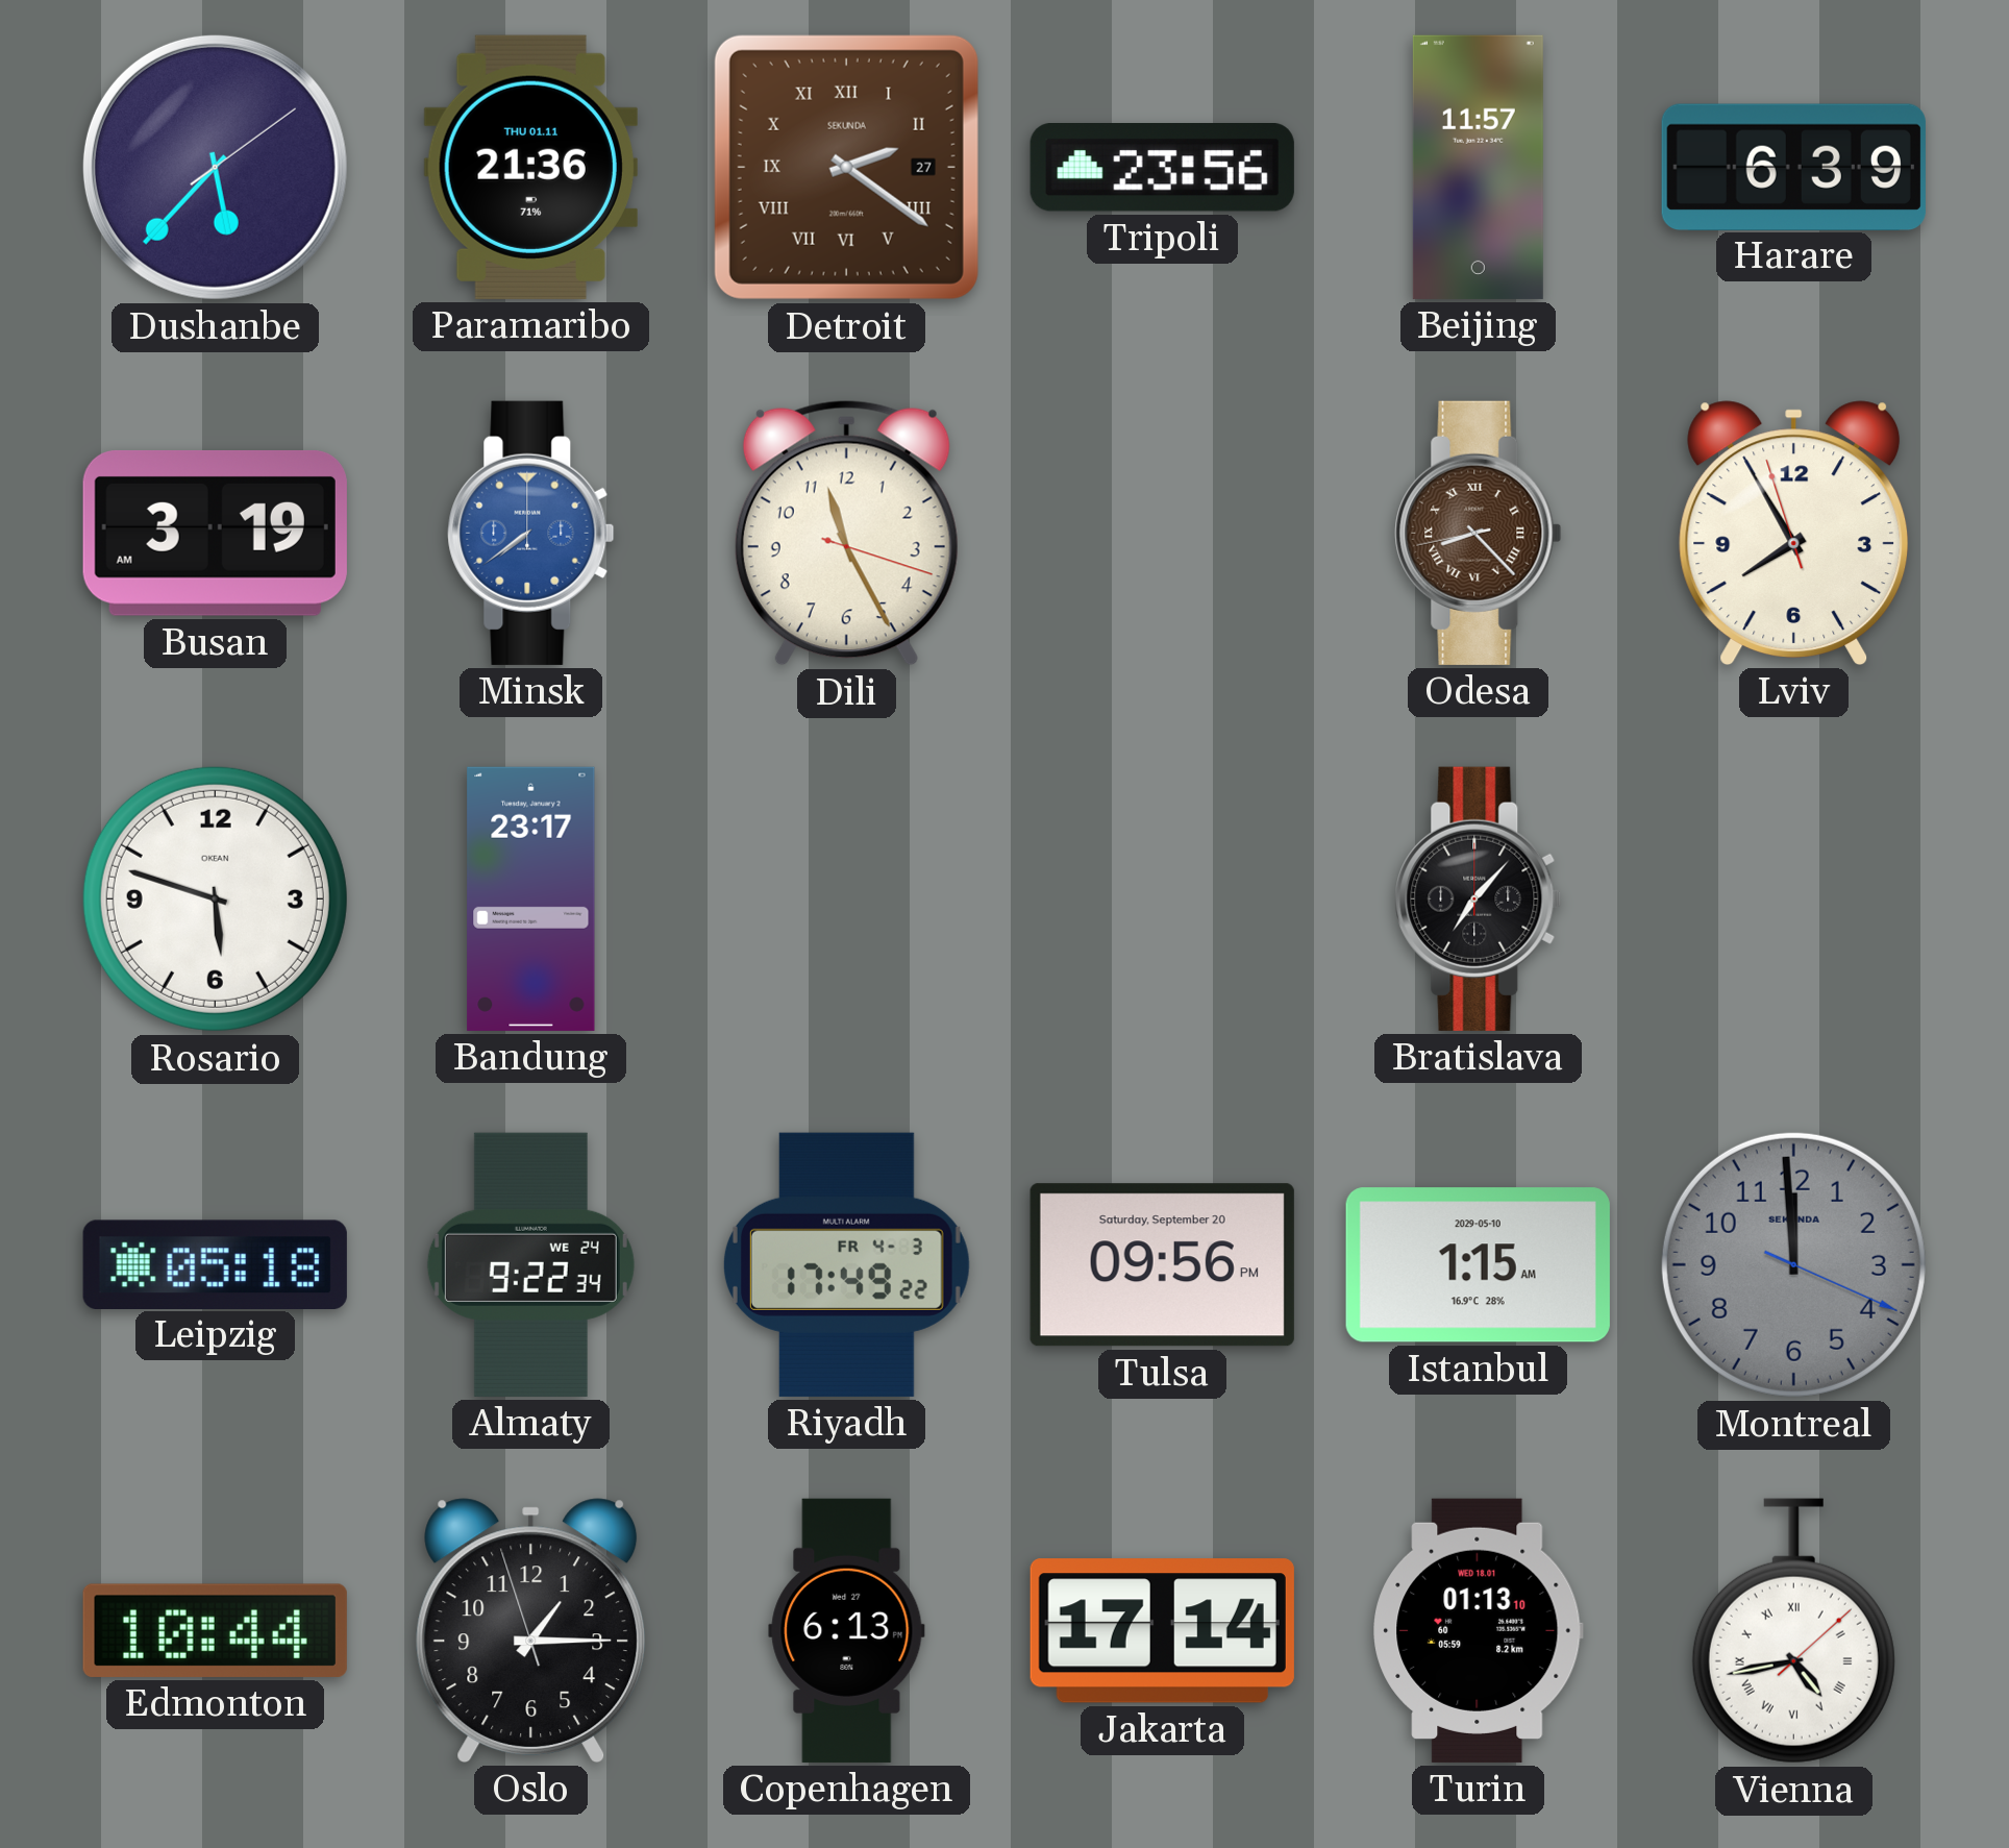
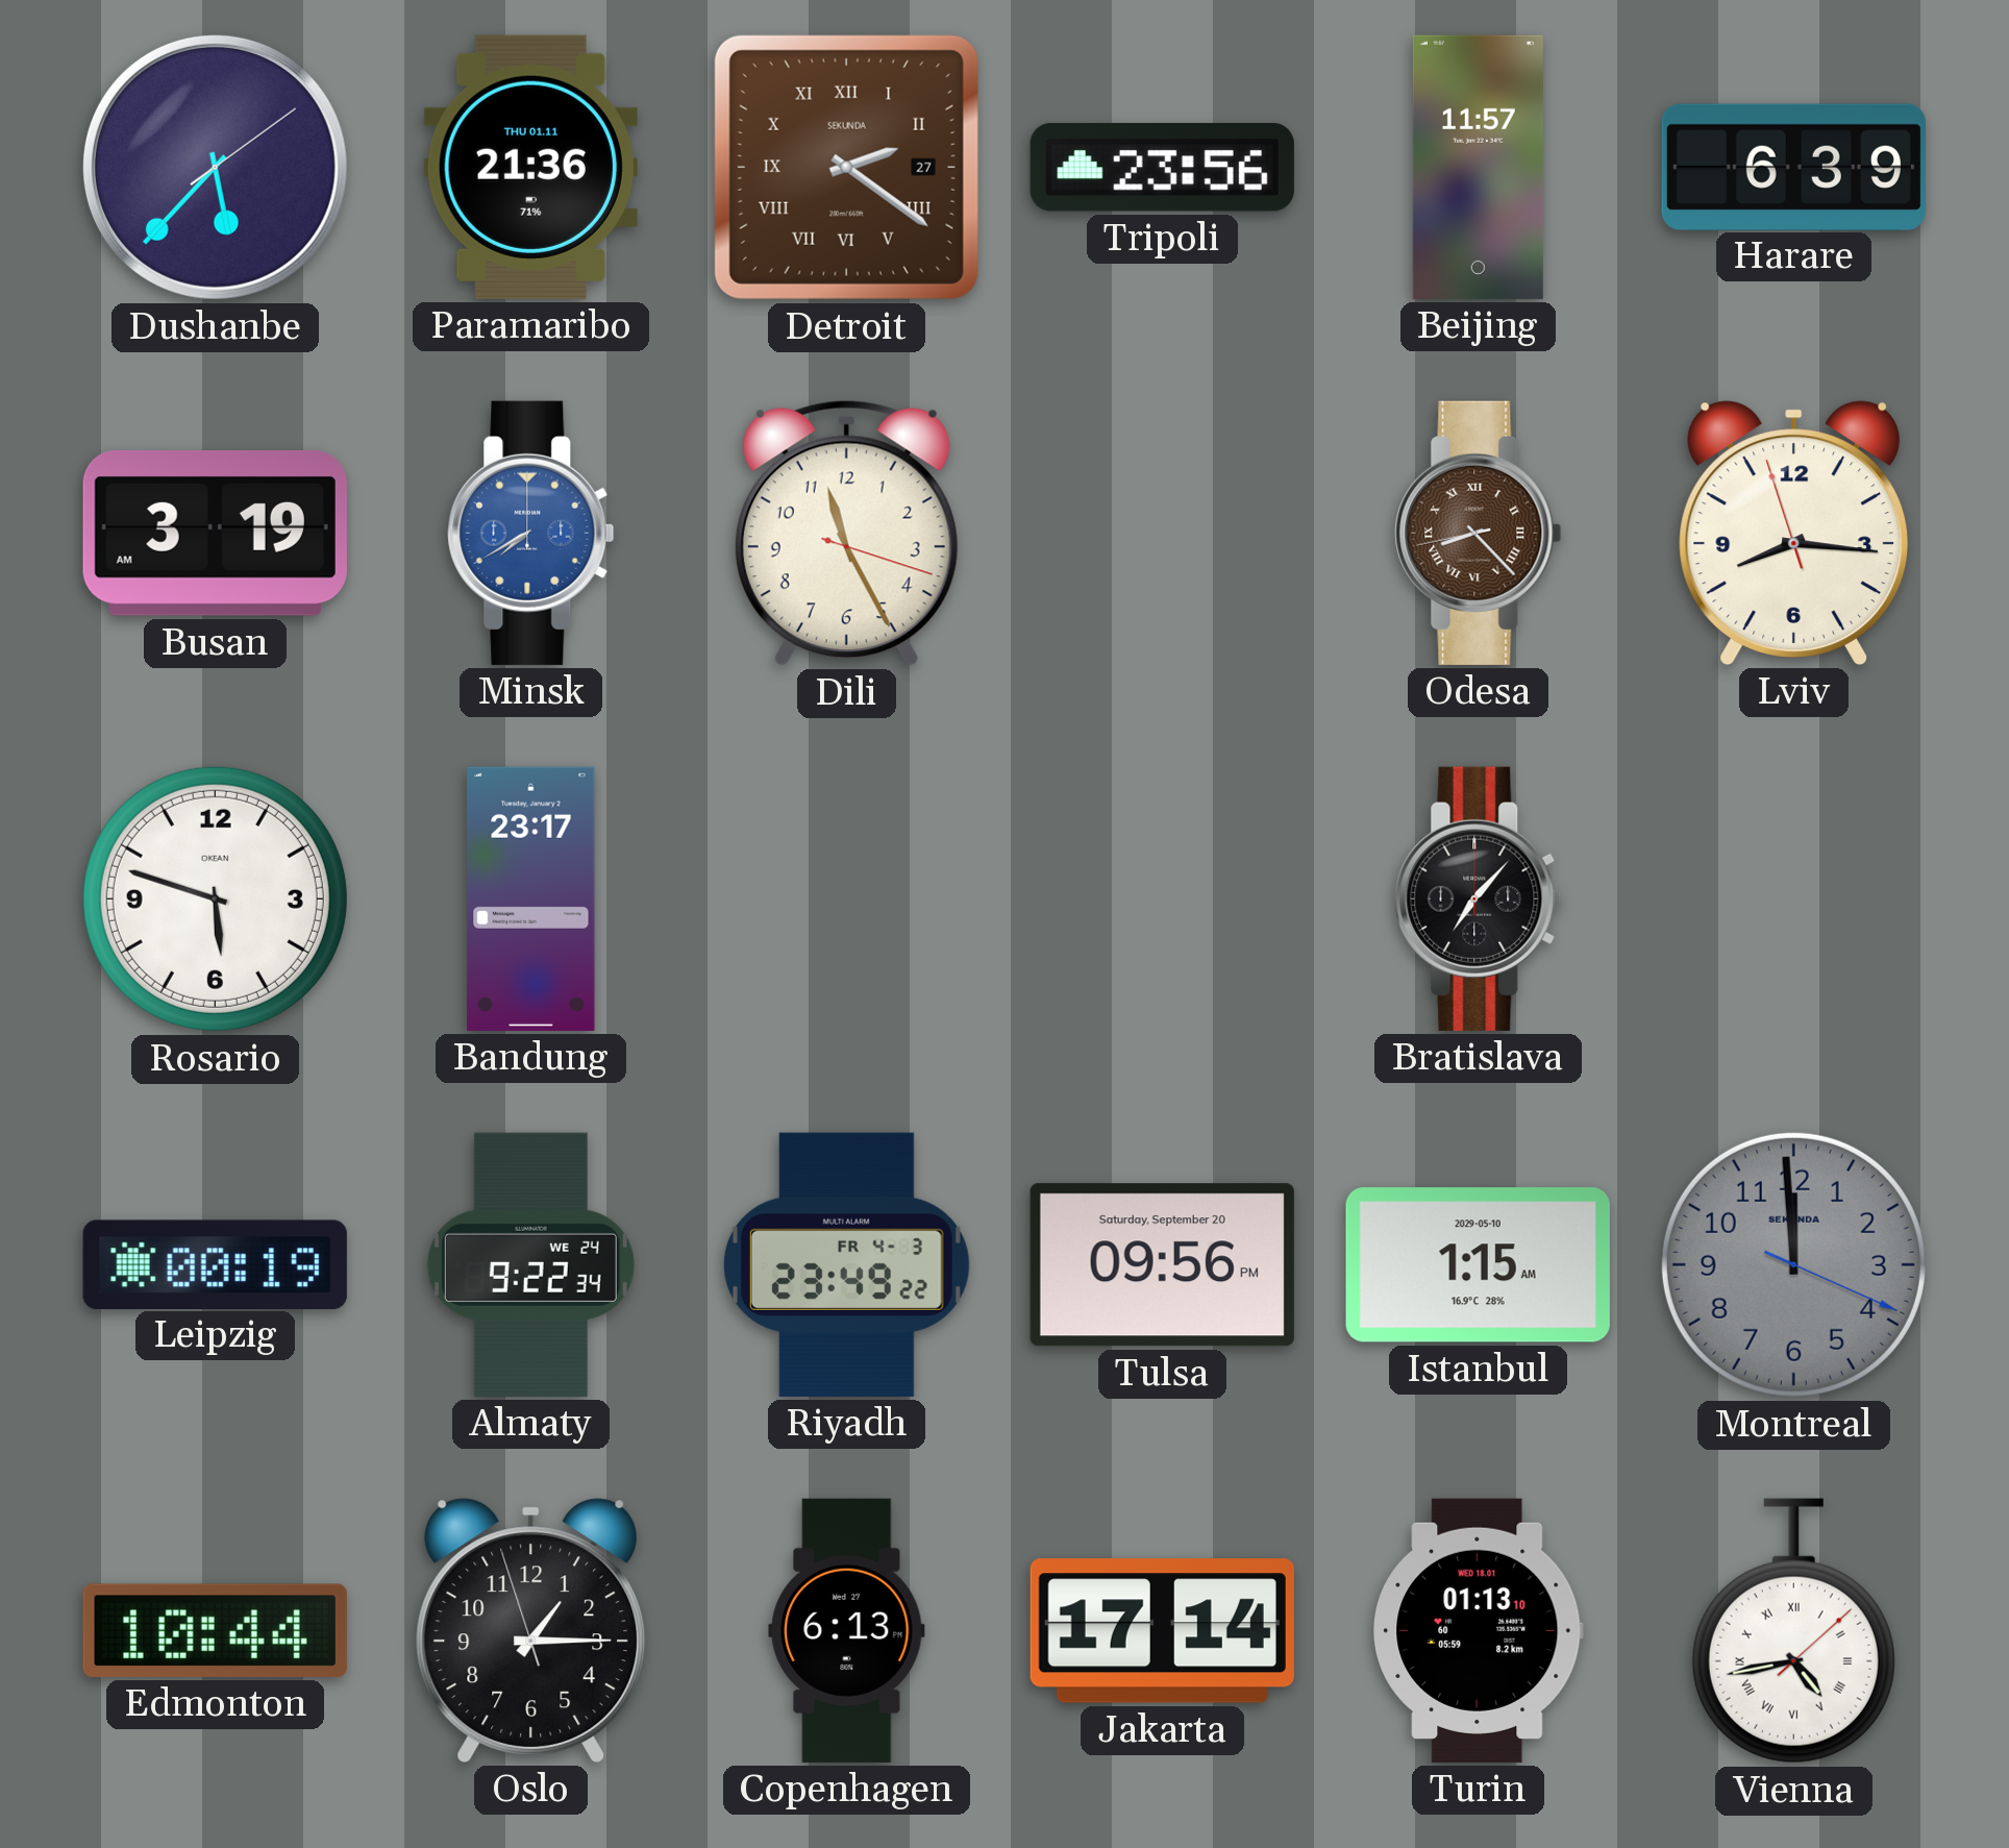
Minsk: 7:39 -> 7:40 (531, 533)
Lviv: 7:54 -> 8:15 (1794, 533)
Leipzig: 05:18 -> 00:19 (215, 1264)
Riyadh: 17:49 -> 23:49 (846, 1264)
